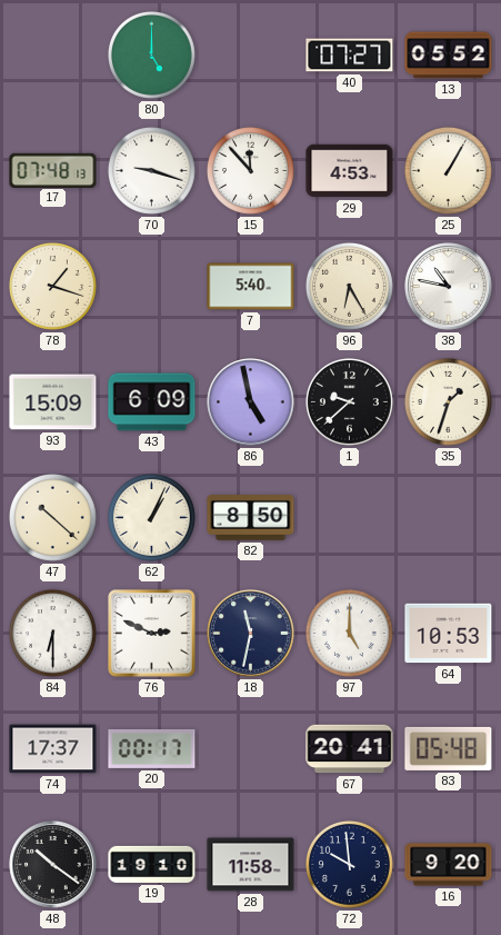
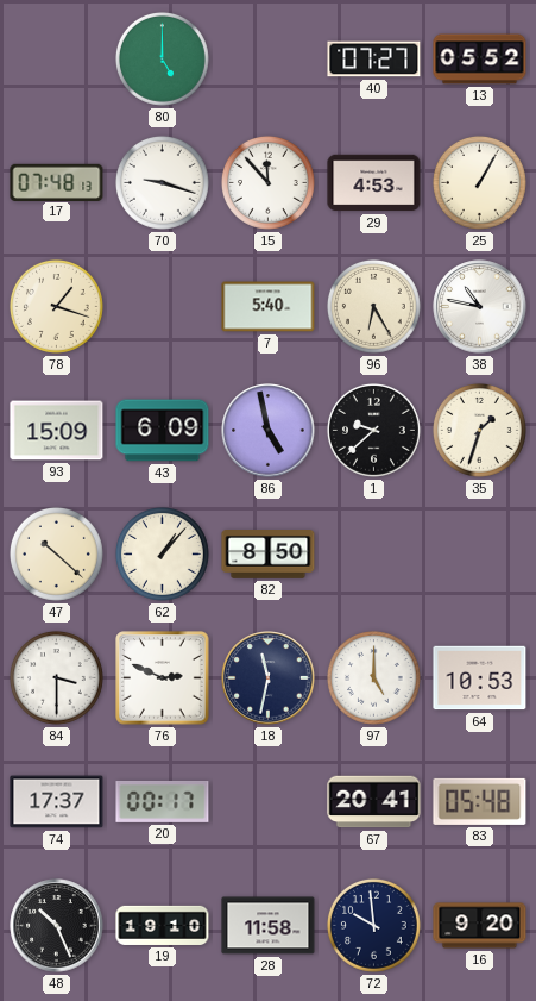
62: 1:04 -> 1:07 (162, 553)
84: 6:30 -> 3:30 (56, 677)
48: 10:21 -> 10:26 (57, 926)
